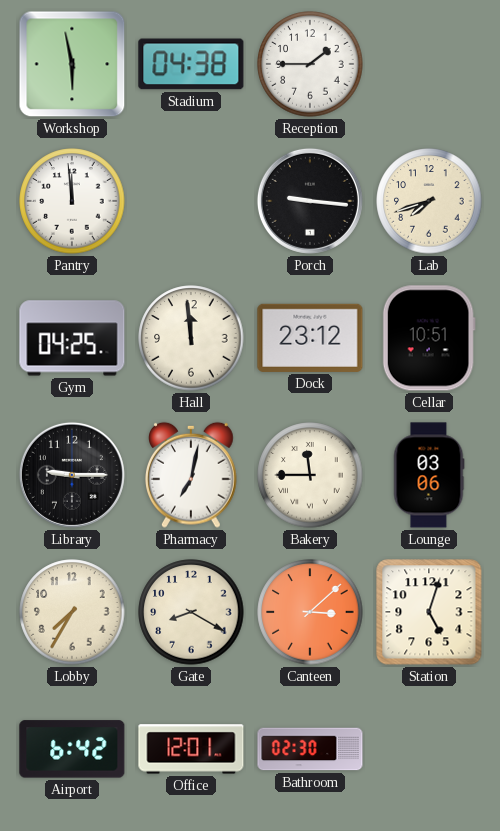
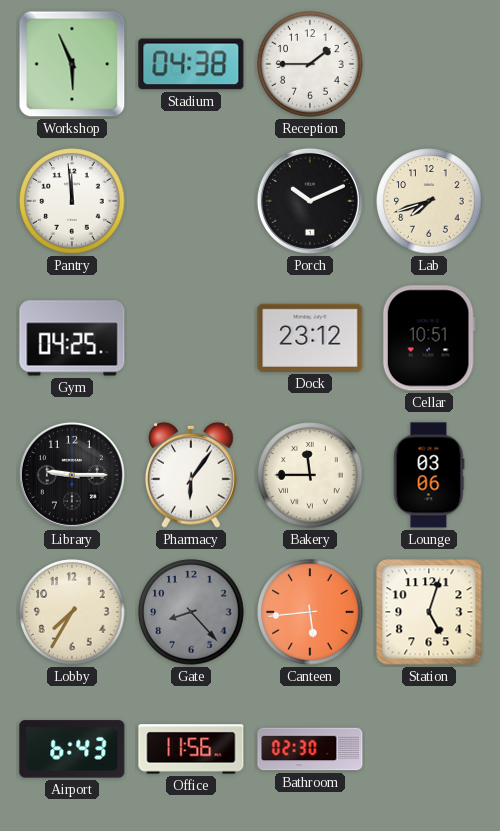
Workshop: 5:58 -> 5:56 (72, 64)
Porch: 9:16 -> 10:11 (310, 201)
Hall: 11:59 -> none (191, 338)
Pharmacy: 7:02 -> 6:06 (192, 475)
Gate: 8:20 -> 8:23 (191, 612)
Gate dial: cream -> grey (191, 612)
Canteen: 3:08 -> 5:44 (310, 612)
Airport: 6:42 -> 6:43 (72, 749)
Office: 12:01 -> 11:56 (191, 749)
